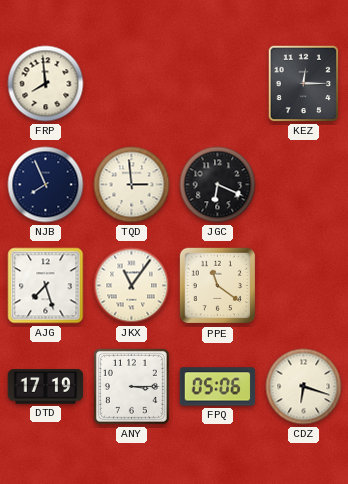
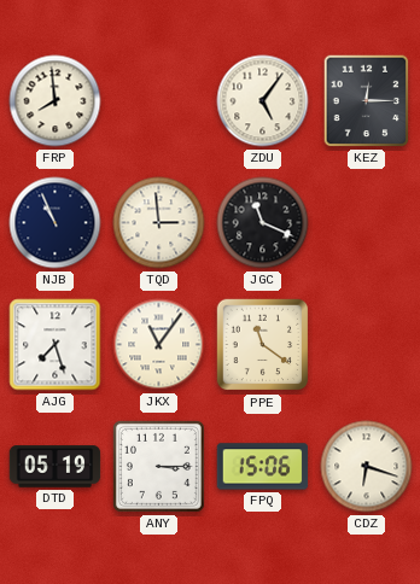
ZDU: none -> 5:06 (263, 101)
NJB: 7:56 -> 10:56 (56, 223)
JGC: 6:19 -> 11:19 (263, 223)
DTD: 17:19 -> 05:19 (56, 467)
FPQ: 05:06 -> 15:06 (263, 467)
